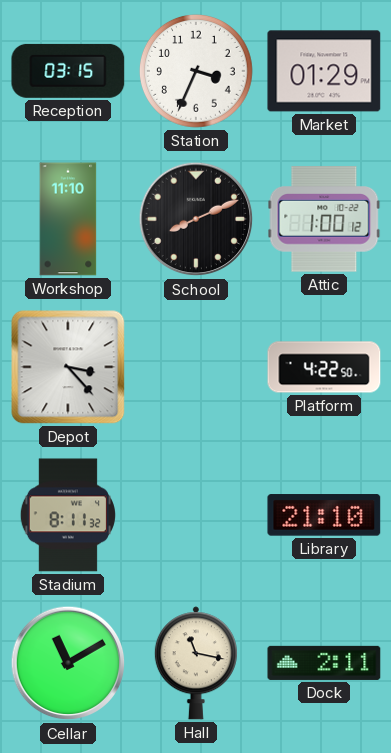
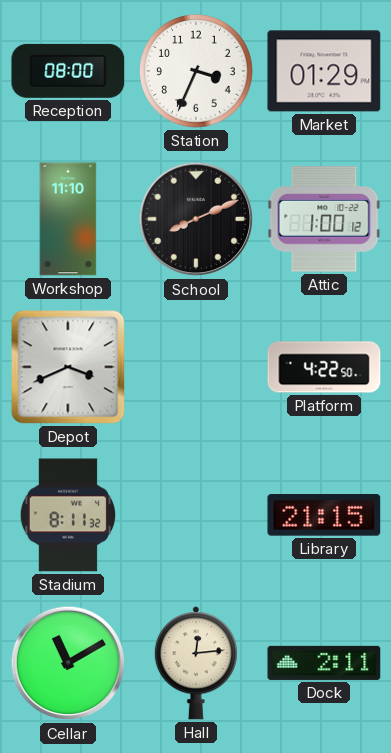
Reception: 03:15 -> 08:00 (68, 71)
Depot: 3:23 -> 3:41 (68, 367)
Library: 21:10 -> 21:15 (324, 515)
Hall: 11:17 -> 12:14 (196, 663)
